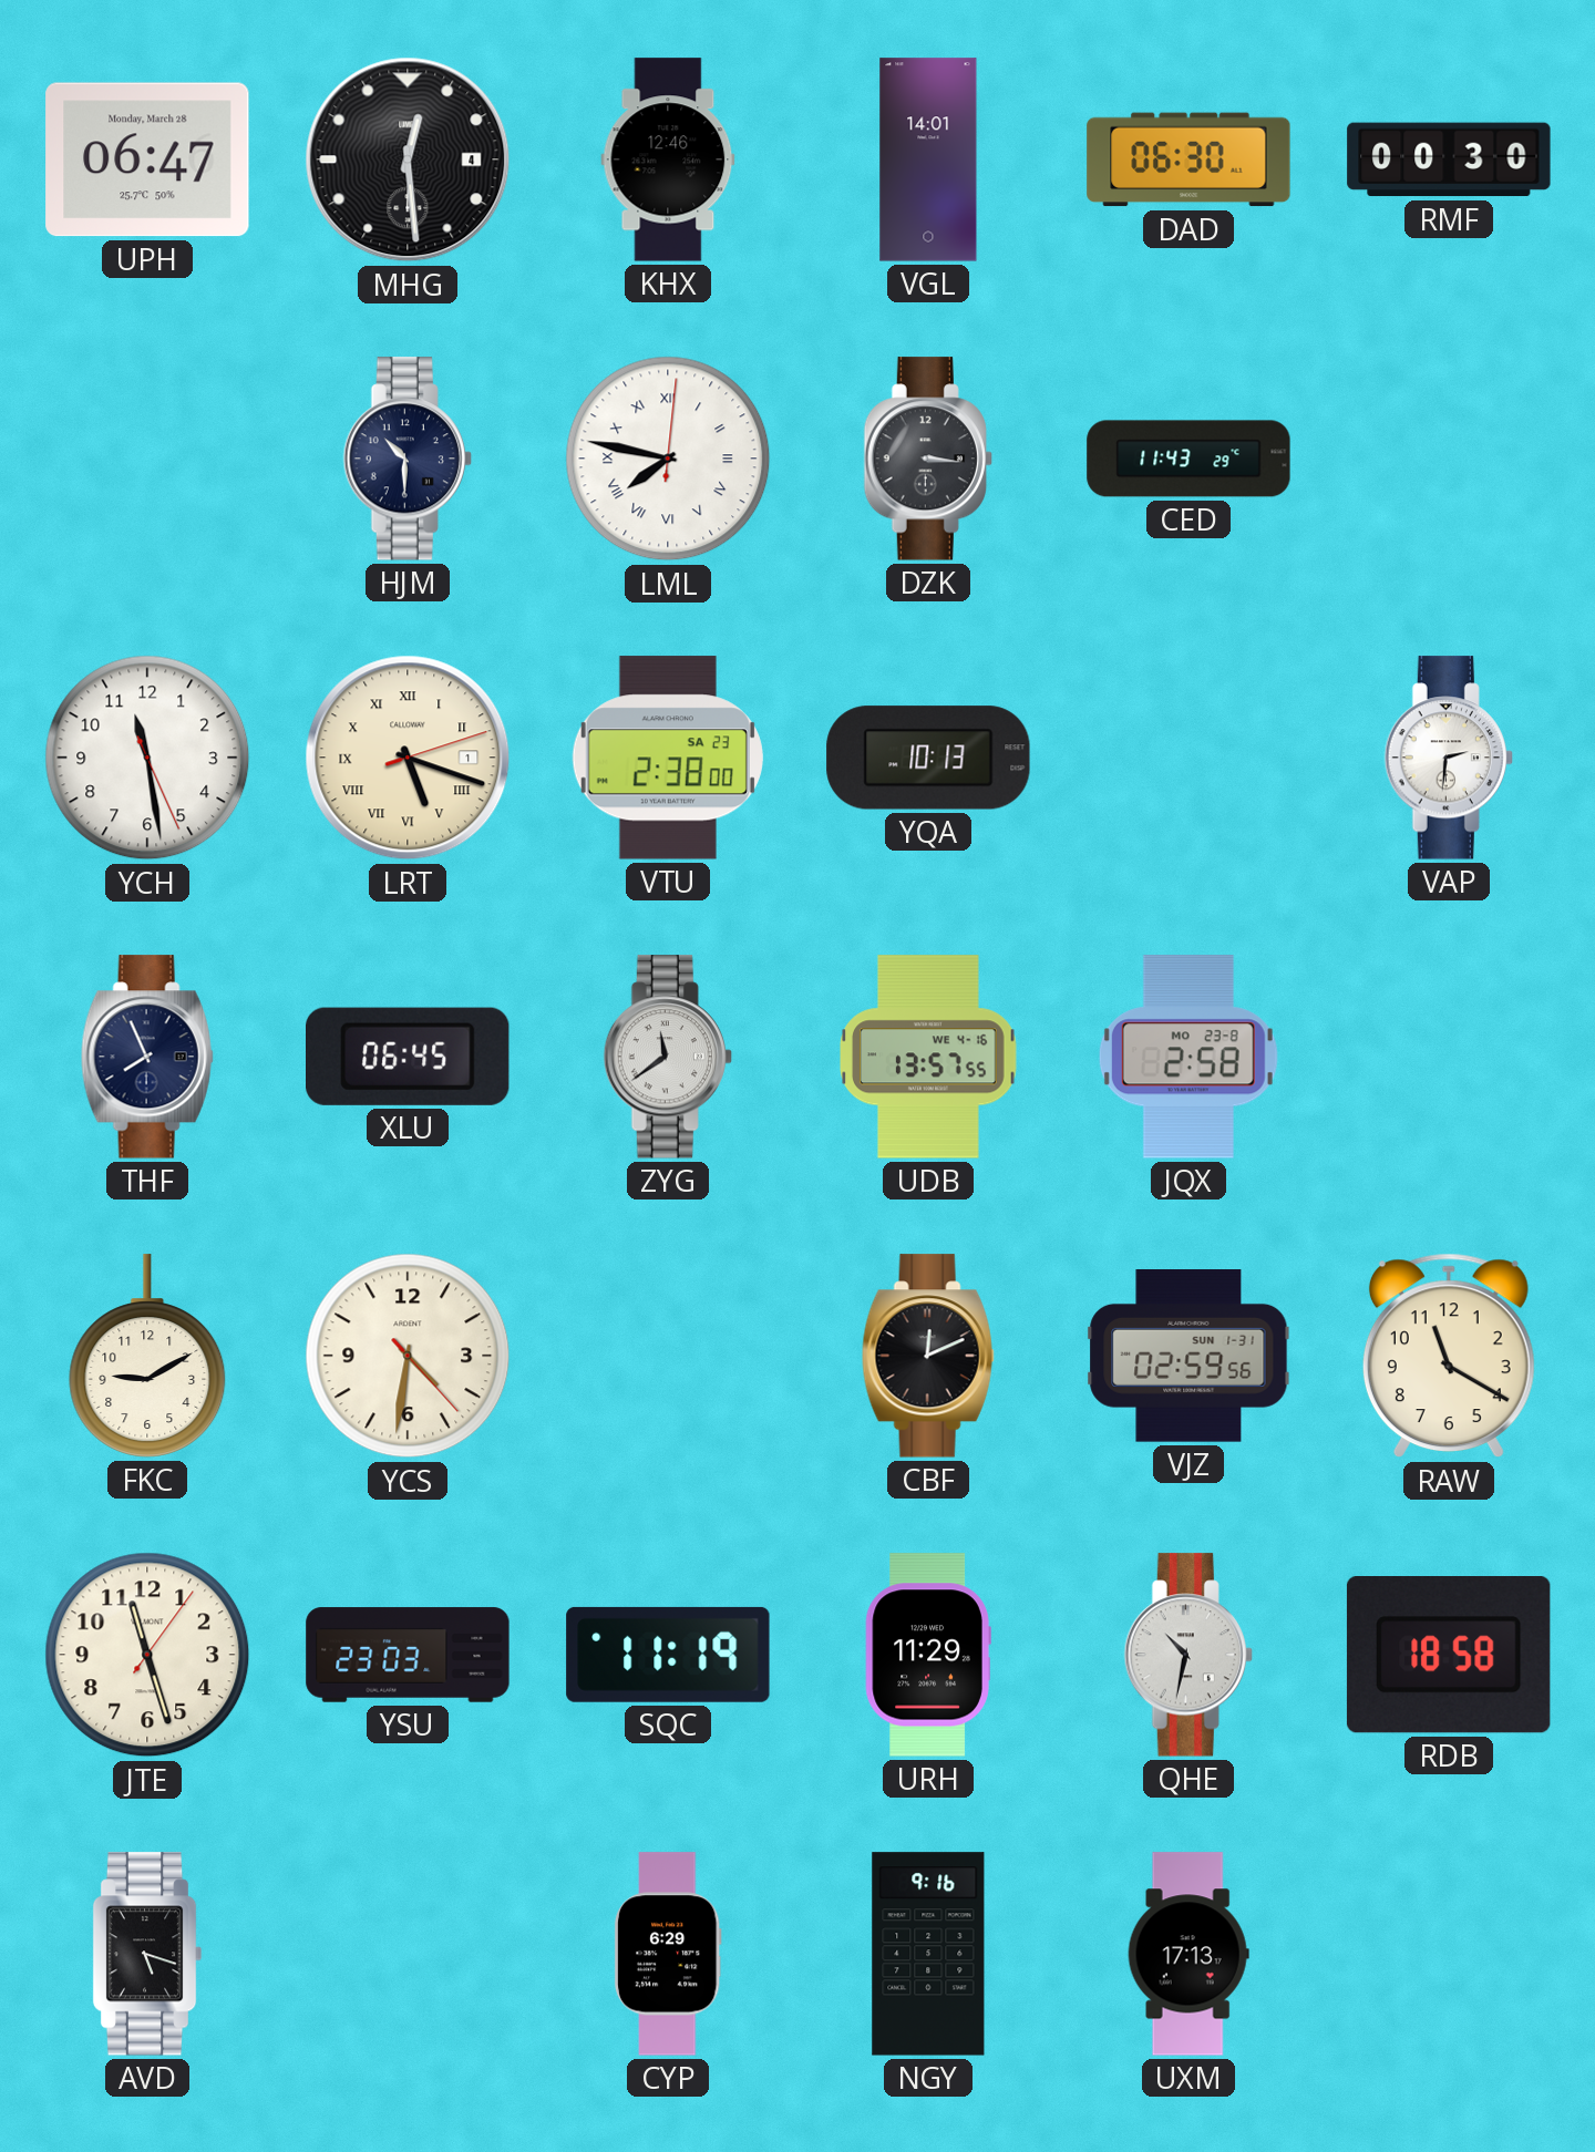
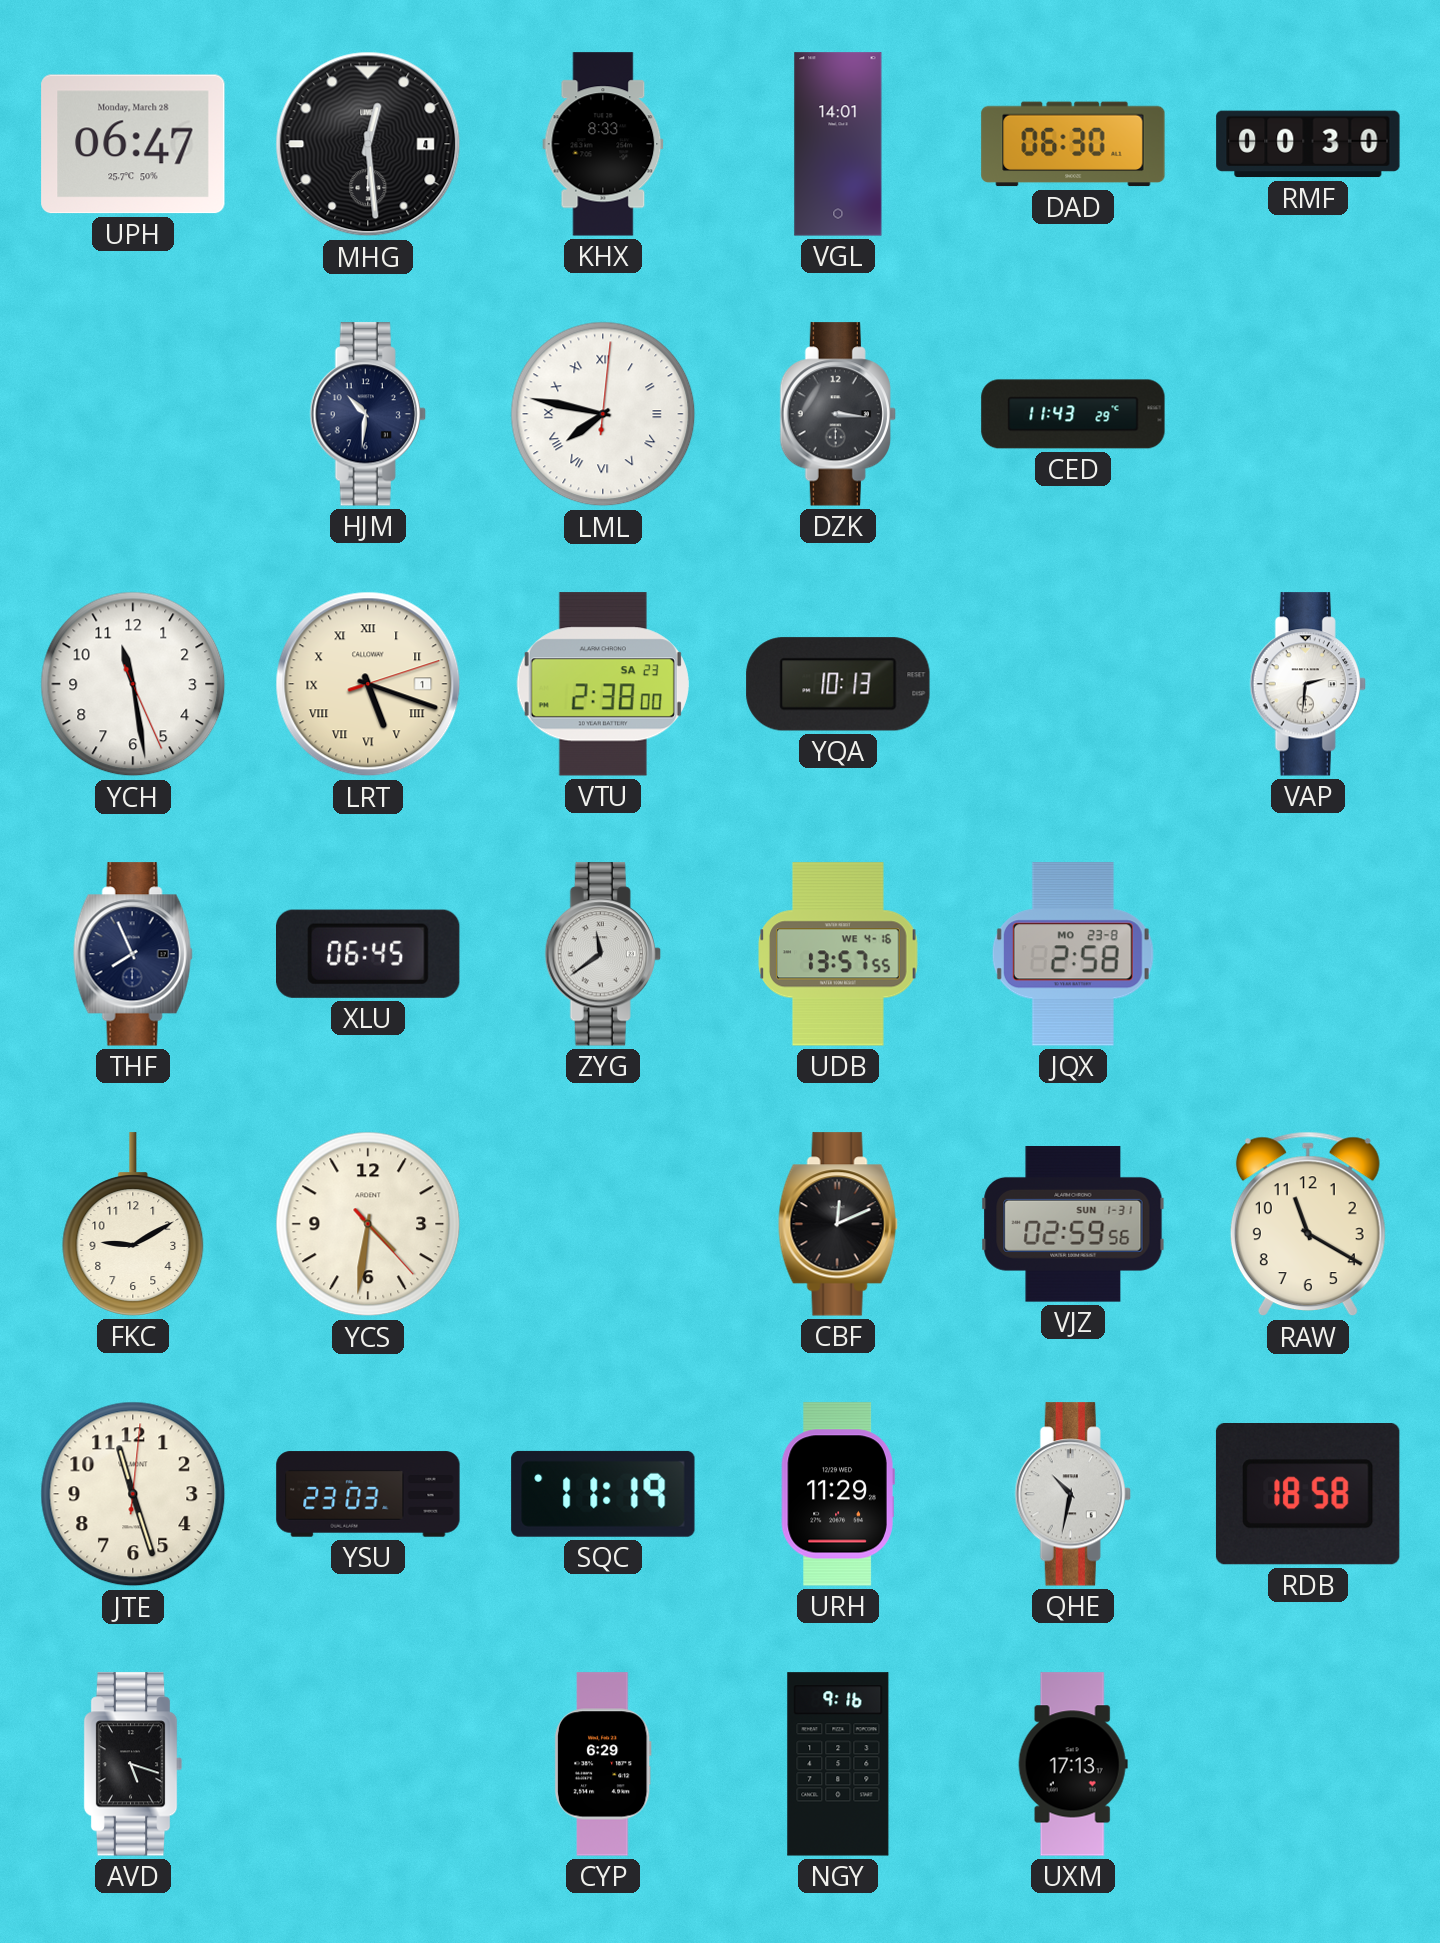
KHX: 12:46 -> 8:33 (603, 144)
HJM: 10:30 -> 10:31 (368, 414)
JTE: 11:27:06 -> 11:27:01 (133, 1494)
